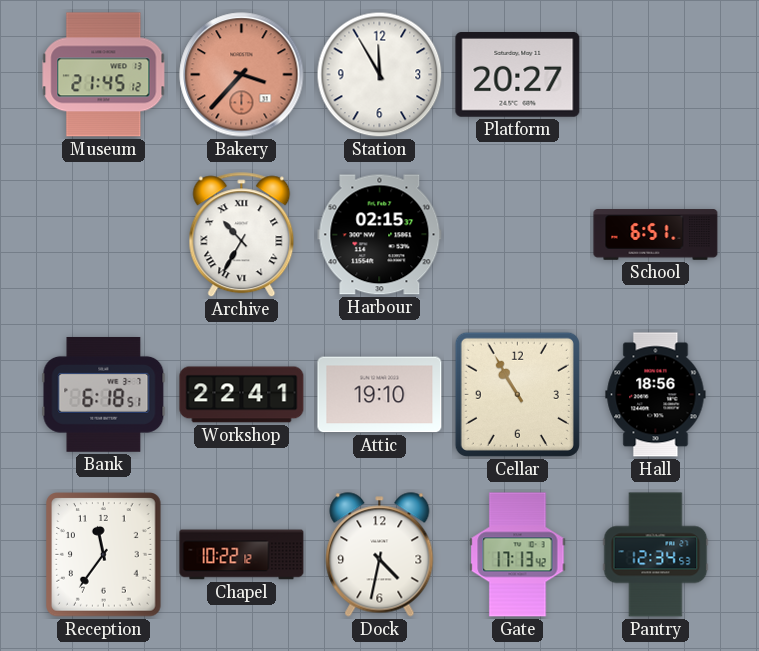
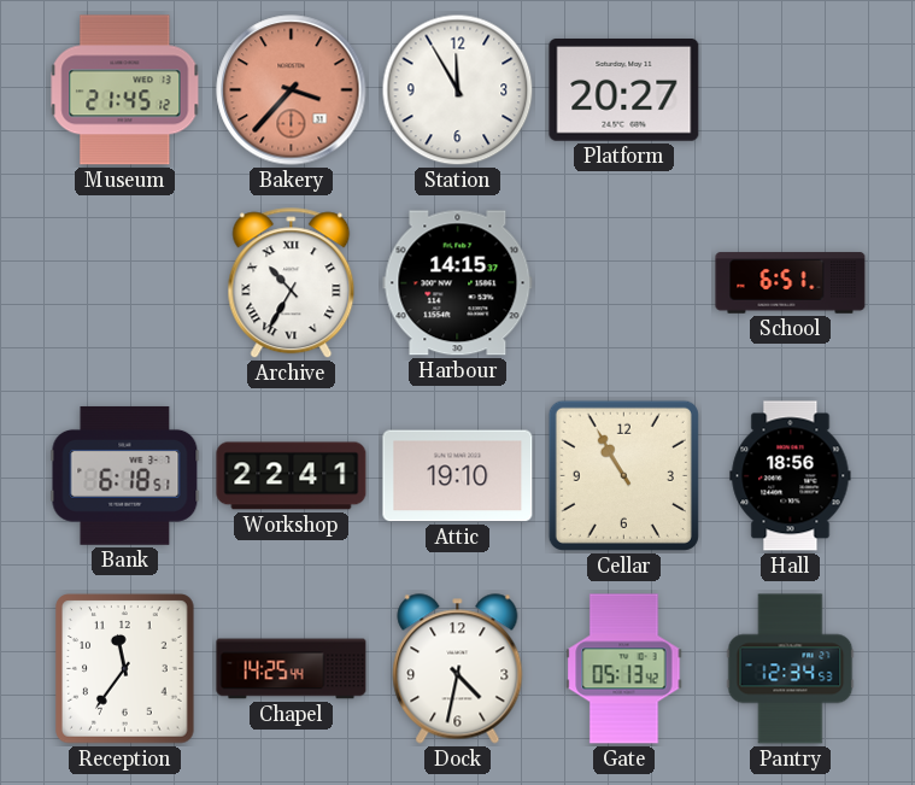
Harbour: 02:15 -> 14:15 (458, 283)
Chapel: 10:22 -> 14:25 (292, 669)
Gate: 17:13 -> 05:13 (624, 669)
